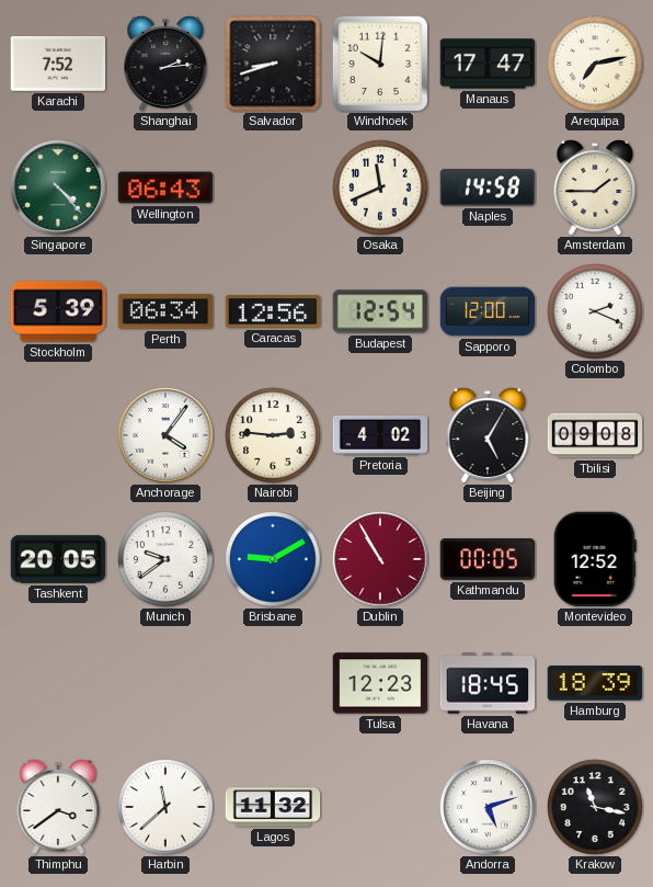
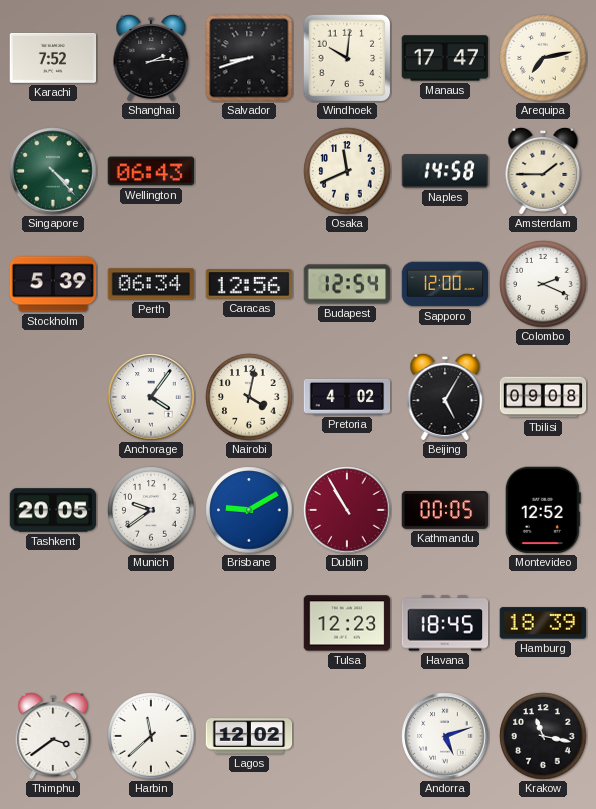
Nairobi: 2:46 -> 4:02 (249, 397)
Lagos: 11:32 -> 12:02 (249, 736)
